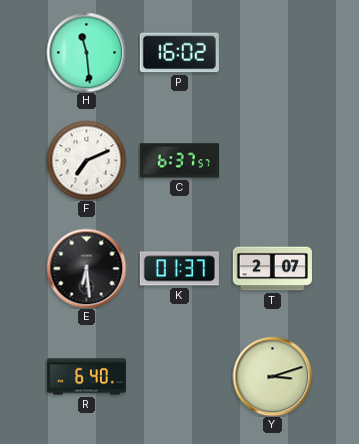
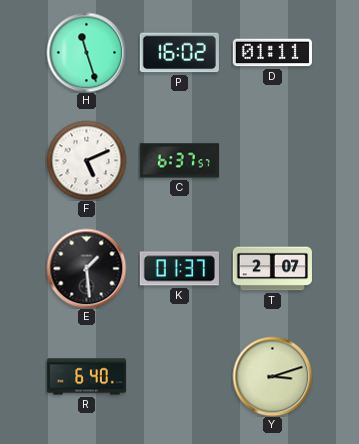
H: 11:29 -> 11:27 (86, 52)
D: none -> 01:11 (272, 53)
F: 7:11 -> 5:11 (86, 160)
E: 6:29 -> 1:29 (86, 268)
